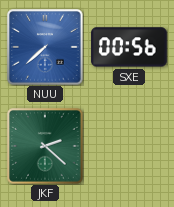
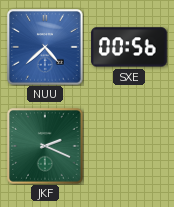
NUU: 7:38 -> 4:38 (46, 48)
JKF: 2:22 -> 2:19 (46, 147)
